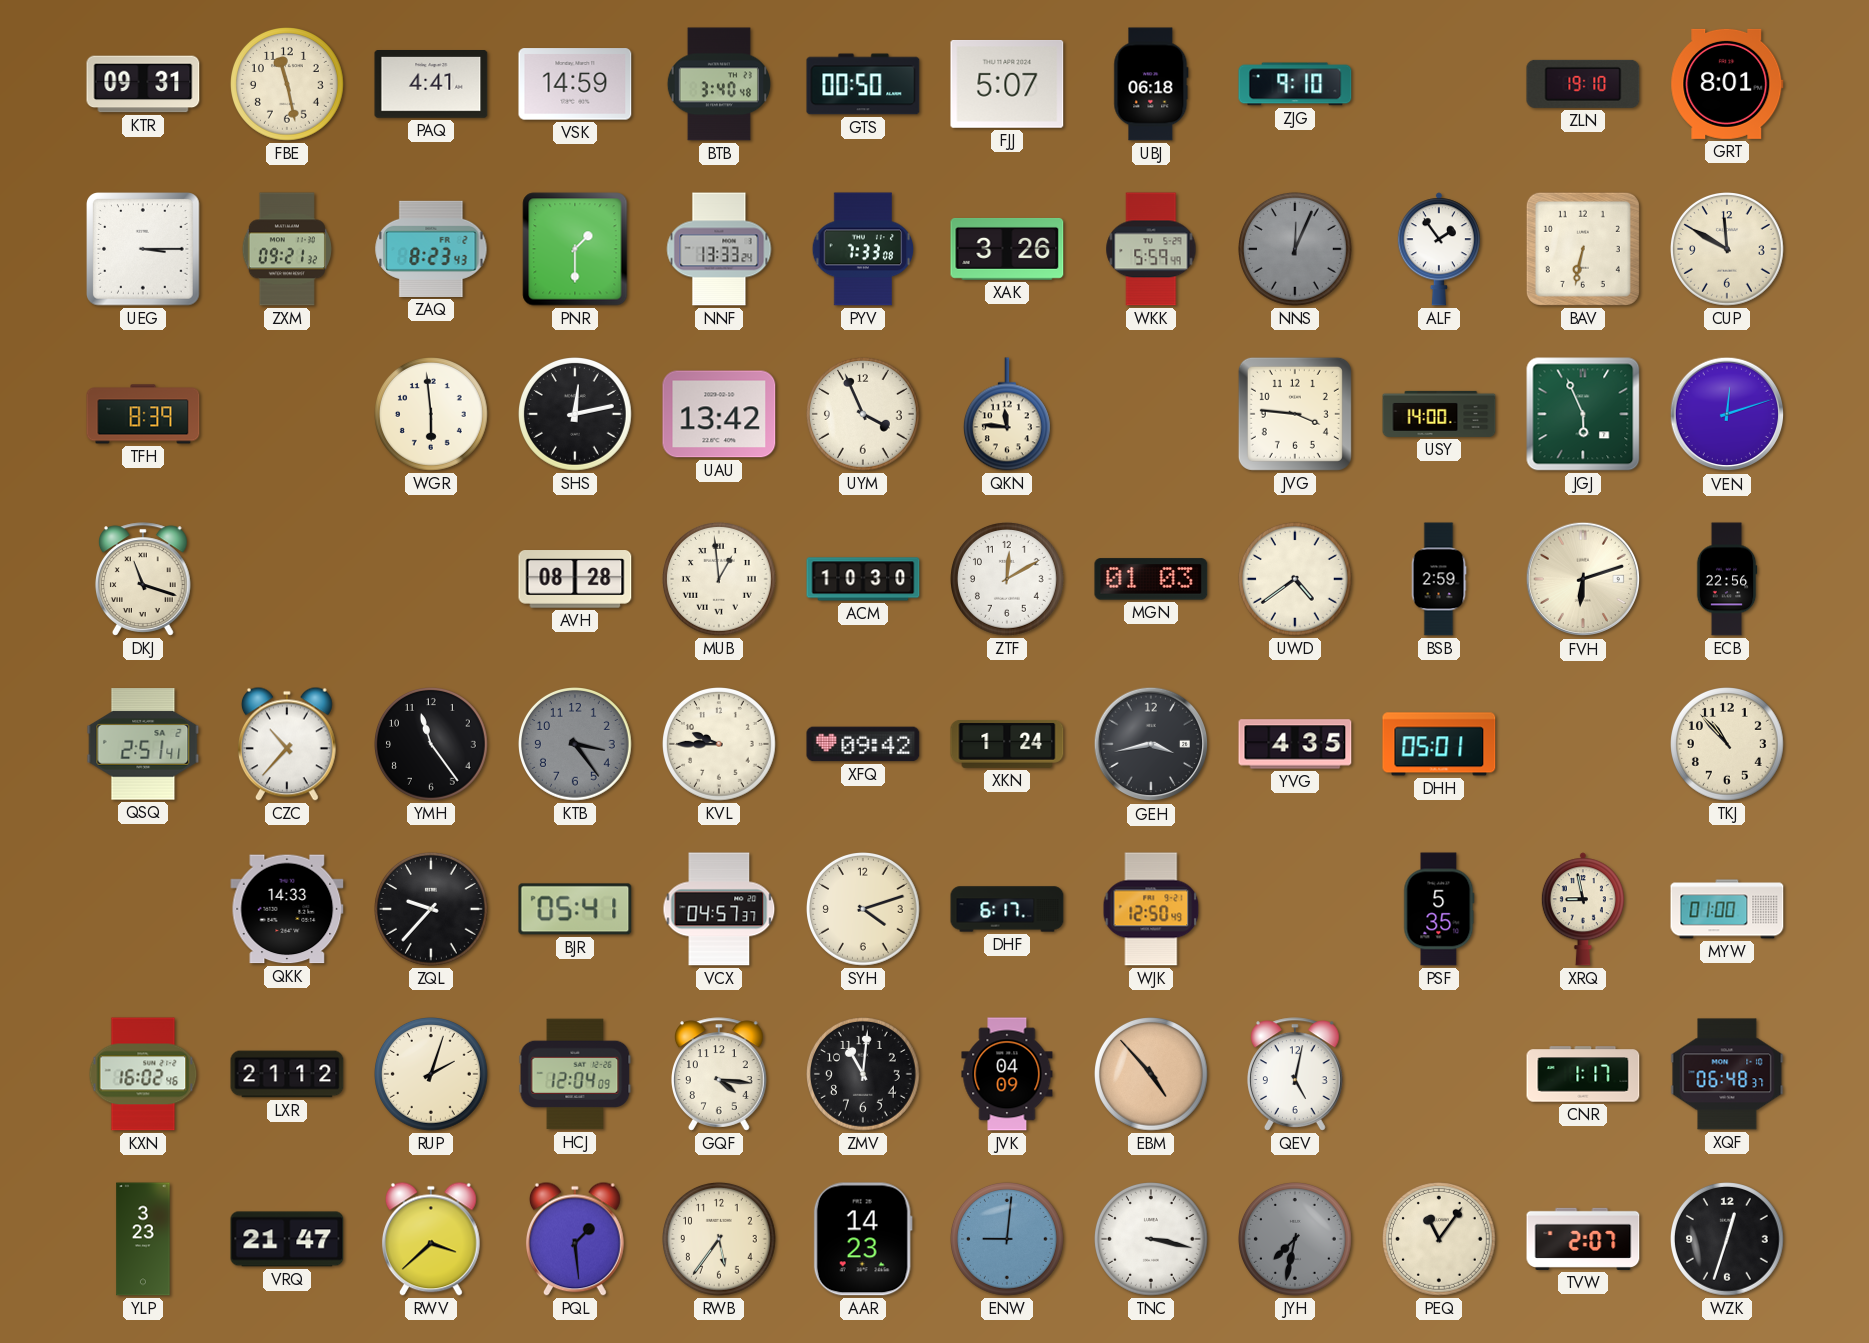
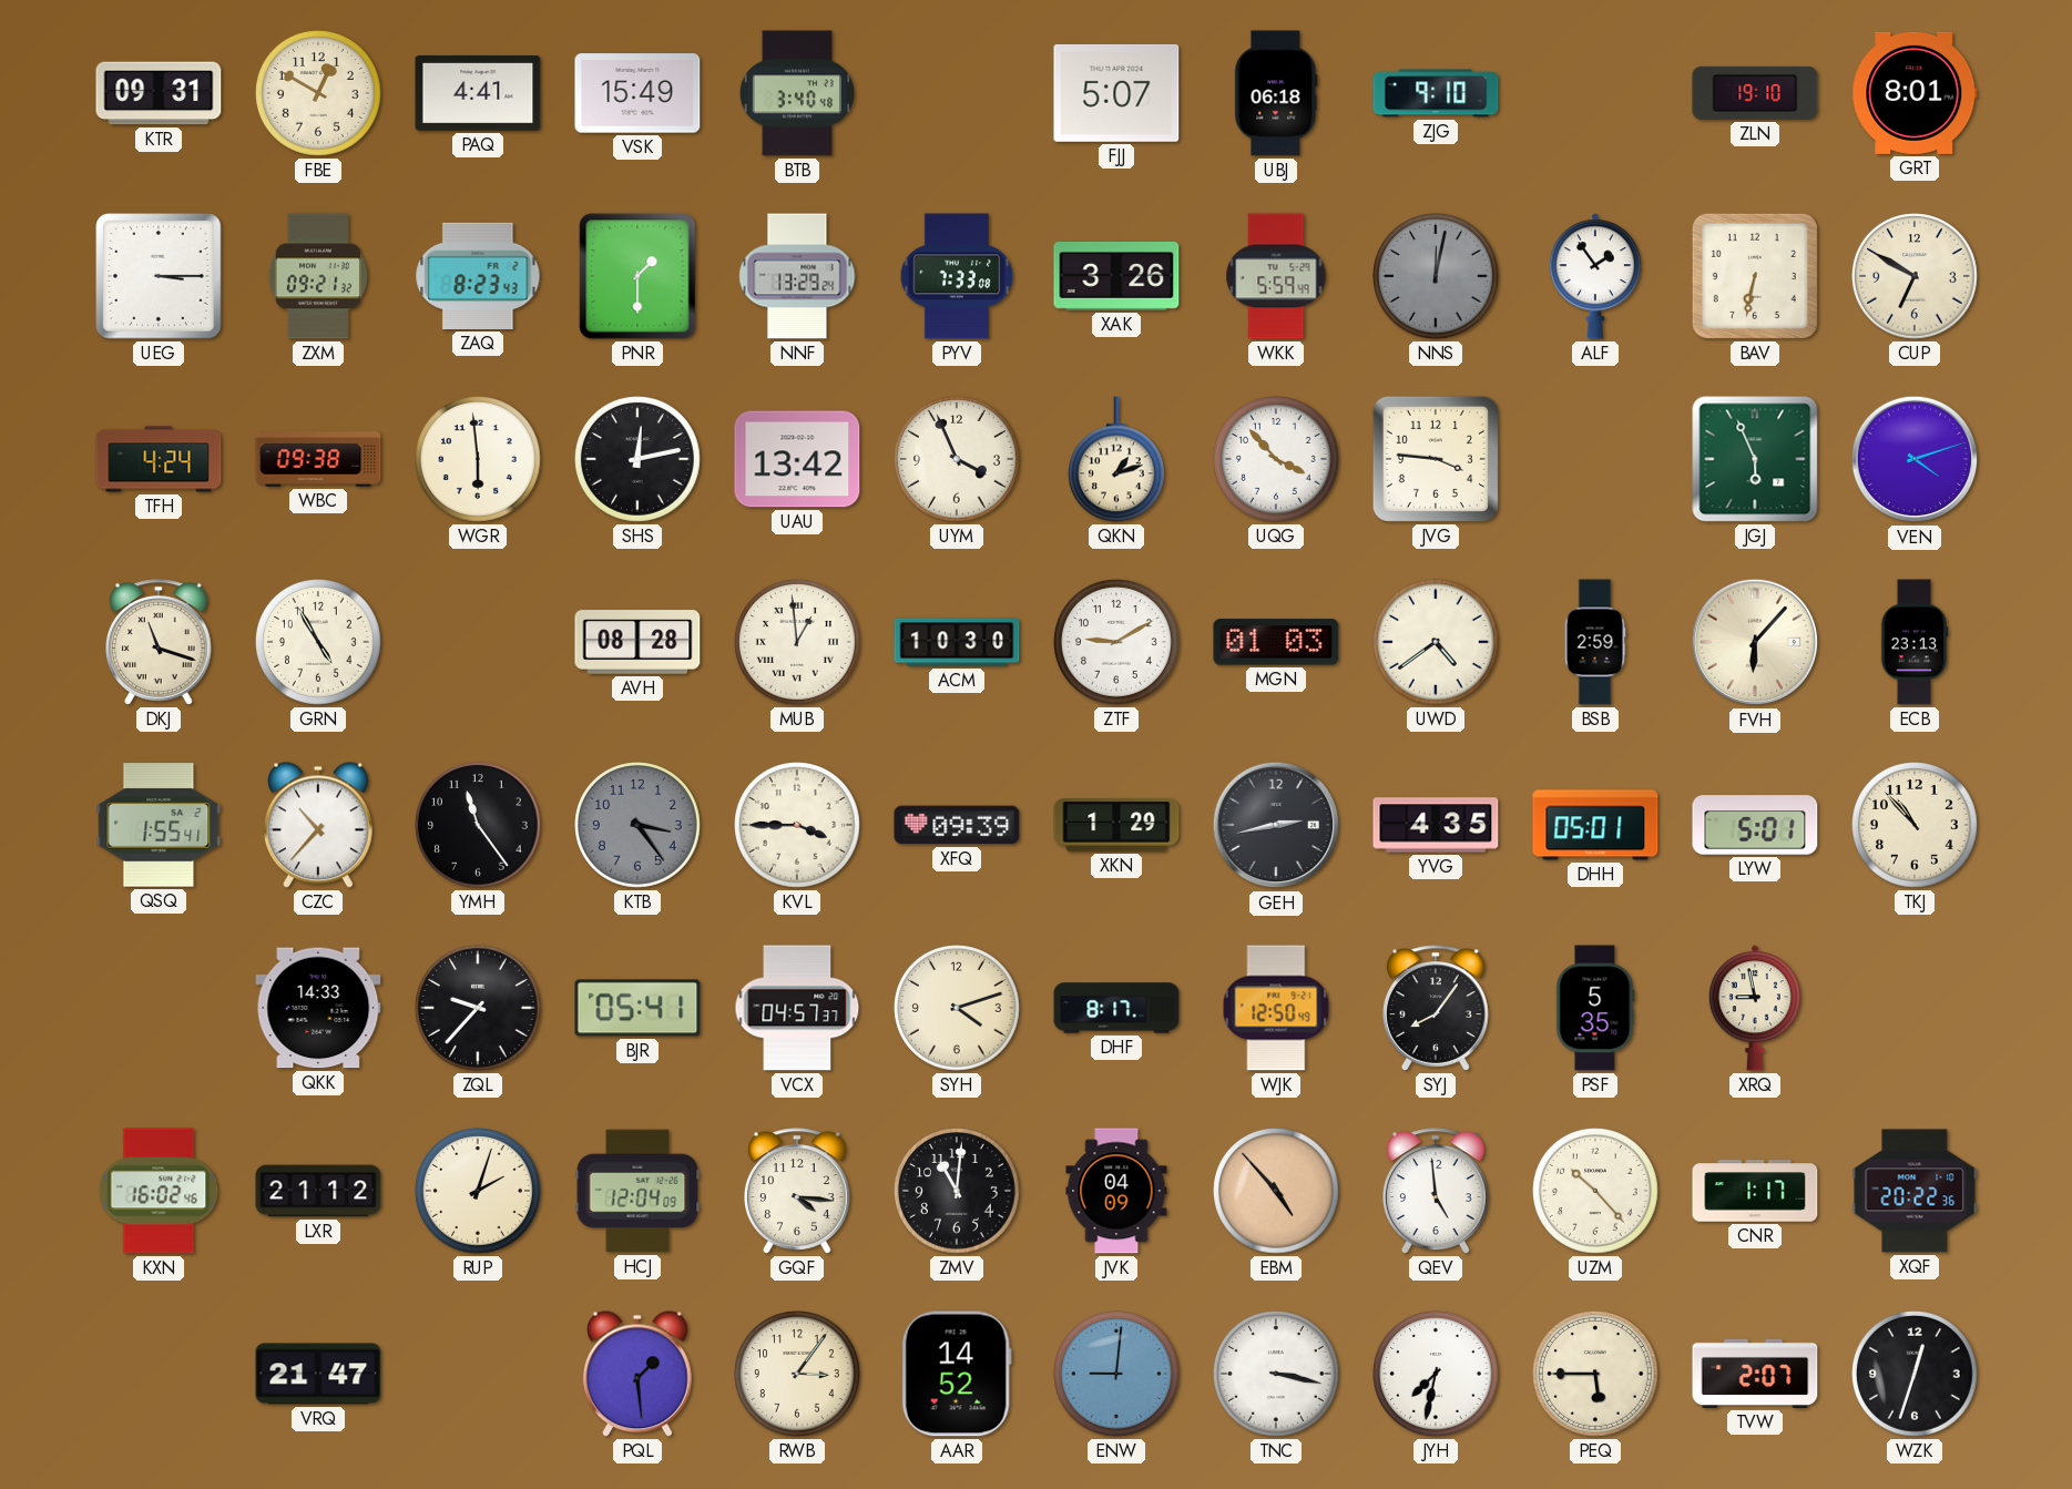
FBE: 11:28 -> 12:50 (319, 94)
VSK: 14:59 -> 15:49 (637, 93)
GTS: 00:50 -> none (863, 84)
NNF: 13:33 -> 13:29 (797, 276)
NNS: 12:04 -> 12:02 (1437, 277)
CUP: 11:50 -> 6:50 (1916, 277)
TFH: 8:39 -> 4:24 (159, 459)
WBC: none -> 09:38 (318, 459)
QKN: 11:46 -> 1:12 (1116, 459)
UQG: none -> 3:53 (1277, 460)
USY: 14:00 -> none (1439, 414)
VEN: 12:12 -> 4:12 (1915, 459)
GRN: none -> 4:55 (319, 643)
ZTF: 12:10 -> 9:10 (1117, 643)
FVH: 6:12 -> 6:07 (1755, 642)
ECB: 22:56 -> 23:13 (1915, 642)
QSQ: 2:51 -> 1:55 (159, 825)
KVL: 9:45 -> 3:45 (798, 826)
XFQ: 09:42 -> 09:39 (957, 825)
XKN: 1:24 -> 1:29 (1116, 825)
GEH: 3:43 -> 2:43 (1276, 825)
LYW: none -> 5:01 (1755, 825)
DHF: 6:17 -> 8:17 (1116, 1008)
SYJ: none -> 8:06 (1437, 1008)
MYW: 01:00 -> none (1727, 909)
QEV: 5:02 -> 4:59 (1437, 1191)
UZM: none -> 10:23 (1596, 1192)
XQF: 06:48 -> 20:22 (1915, 1191)
YLP: 3:23 -> none (143, 1239)
RWV: 3:38 -> none (431, 1239)
RWB: 5:36 -> 3:06 (798, 1375)
AAR: 14:23 -> 14:52 (957, 1374)
JYH dial: grey -> white (1437, 1375)
PEQ: 11:06 -> 5:45 (1596, 1375)
